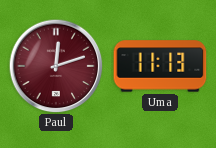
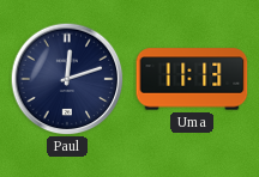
Paul dial: burgundy -> navy (67, 79)
